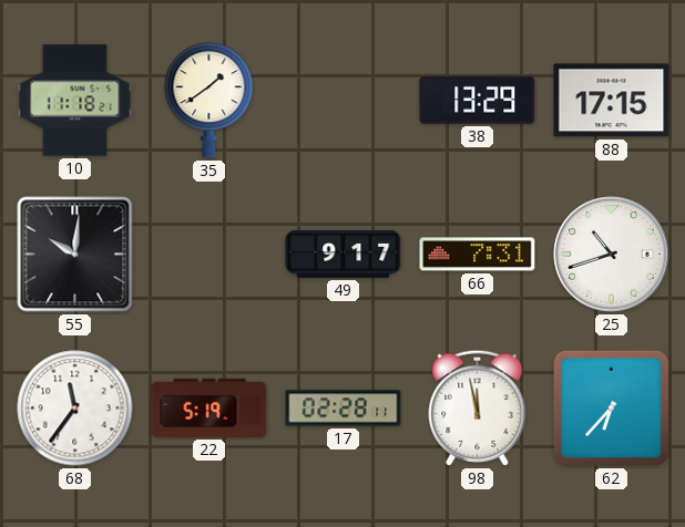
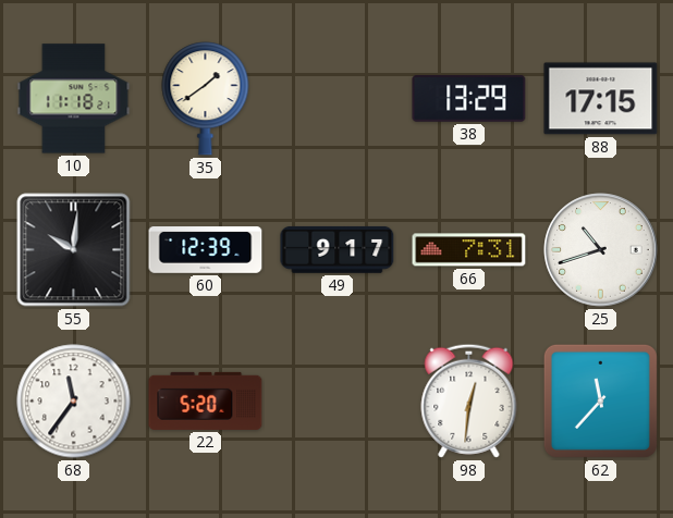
60: none -> 12:39 (206, 250)
22: 5:19 -> 5:20 (206, 400)
17: 02:28 -> none (344, 409)
98: 11:58 -> 12:31 (469, 400)
62: 6:37 -> 11:37 (600, 400)
